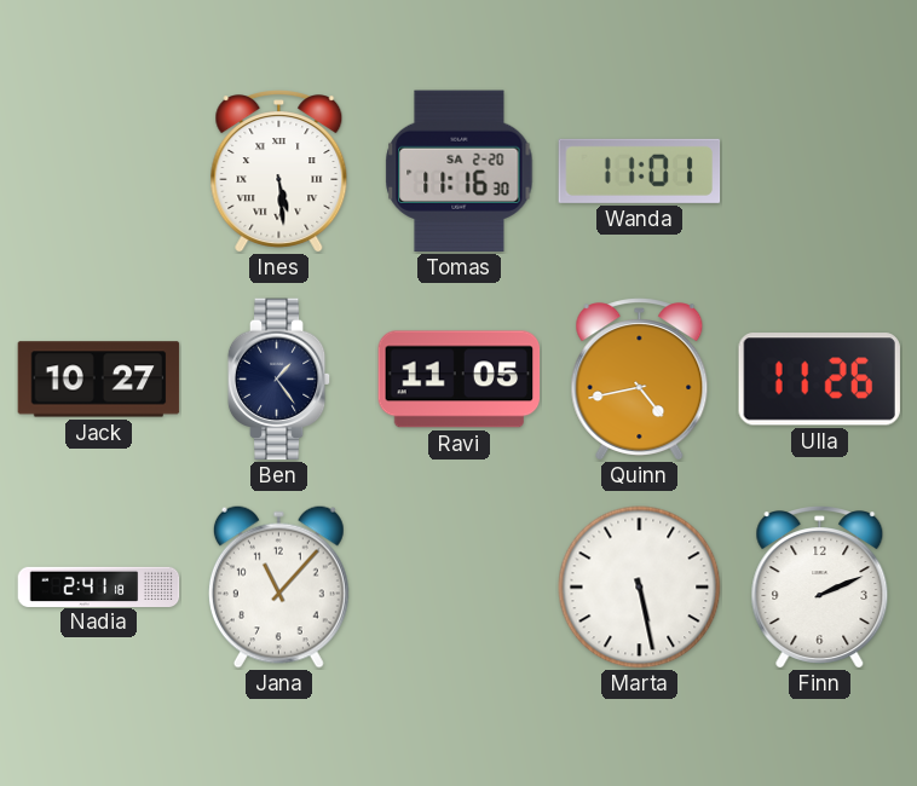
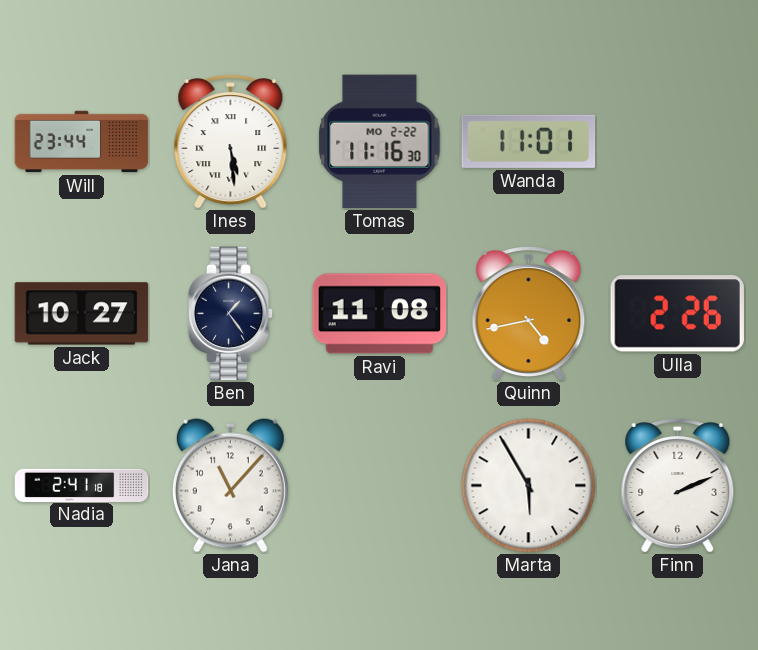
Will: none -> 23:44 (82, 142)
Tomas date: SA 2-20 -> MO 2-22 (380, 142)
Ravi: 11:05 -> 11:08 (380, 314)
Ulla: 11:26 -> 2:26 (677, 314)
Marta: 5:28 -> 5:55 (529, 486)
